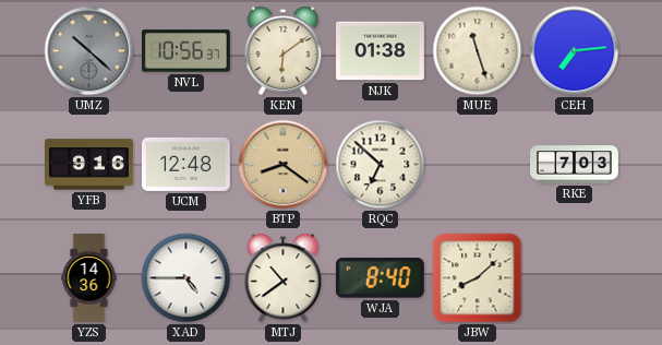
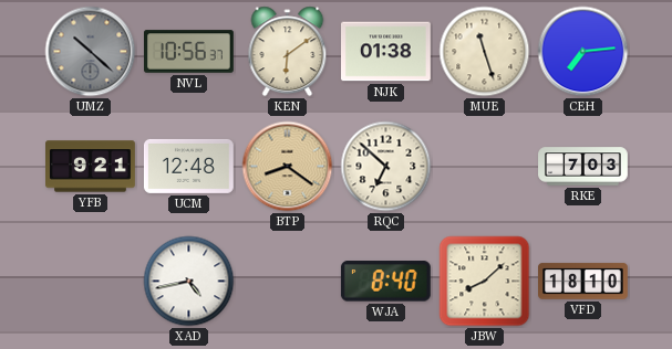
YFB: 9:16 -> 9:21 (91, 167)
YZS: 14:36 -> none (89, 278)
XAD: 4:45 -> 4:43 (189, 282)
MTJ: 10:39 -> none (284, 278)
VFD: none -> 18:10 (583, 282)
